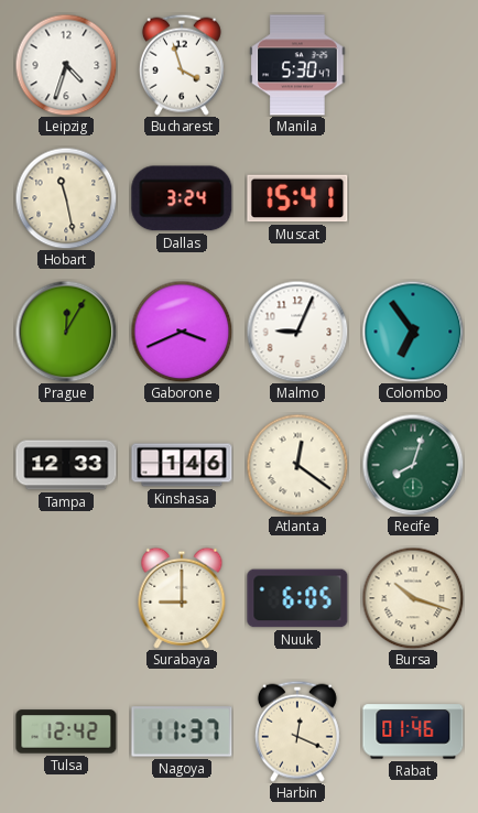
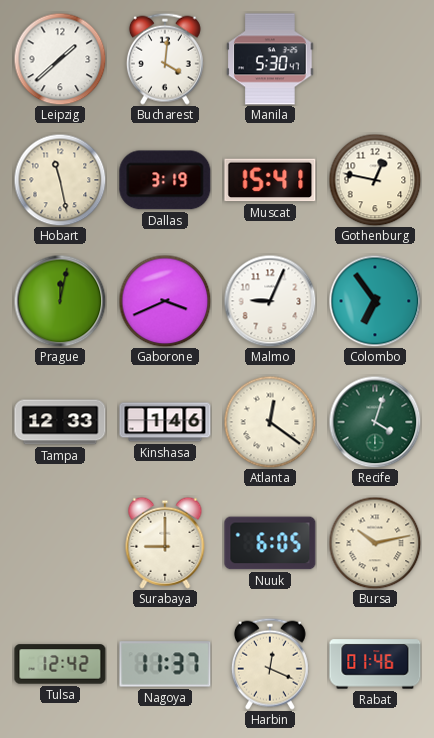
Leipzig: 4:33 -> 1:38 (60, 59)
Bucharest: 3:57 -> 4:01 (165, 59)
Dallas: 3:24 -> 3:19 (165, 180)
Gothenburg: none -> 12:47 (375, 180)
Prague: 12:05 -> 12:02 (60, 301)
Recife: 8:03 -> 4:03 (375, 422)
Bursa: 10:18 -> 10:13 (375, 543)
